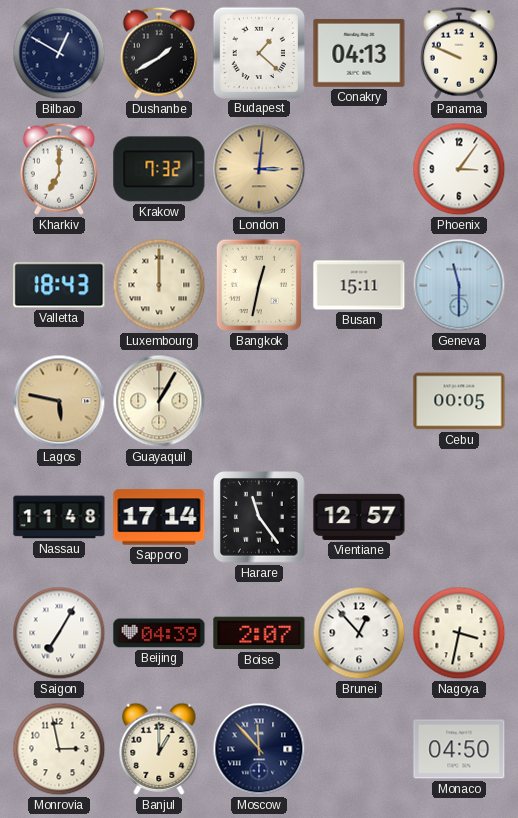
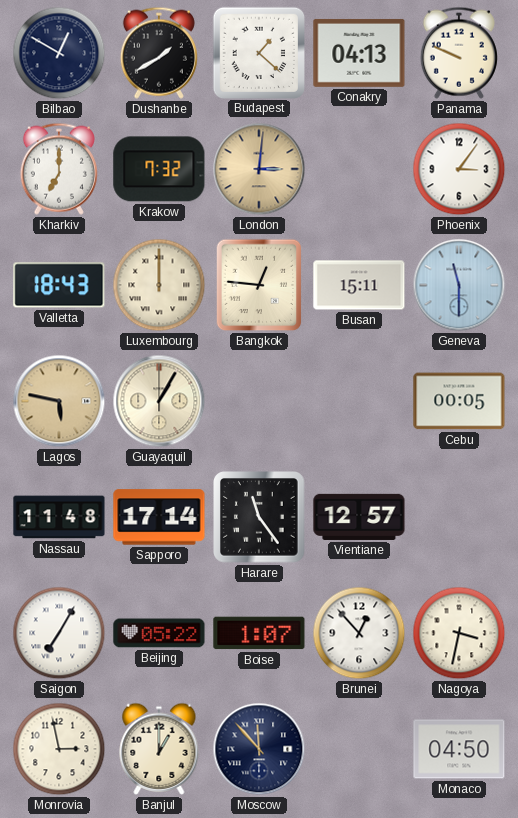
Bangkok: 12:32 -> 12:46 (259, 285)
Beijing: 04:39 -> 05:22 (159, 633)
Boise: 2:07 -> 1:07 (259, 633)
